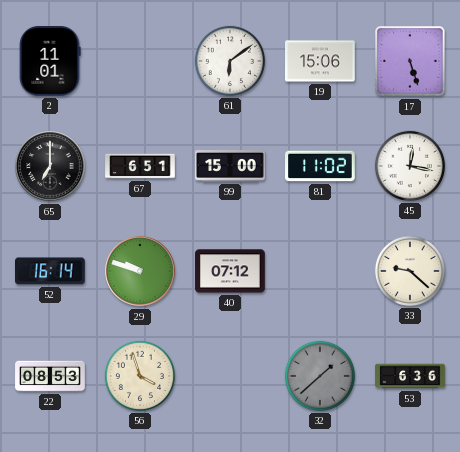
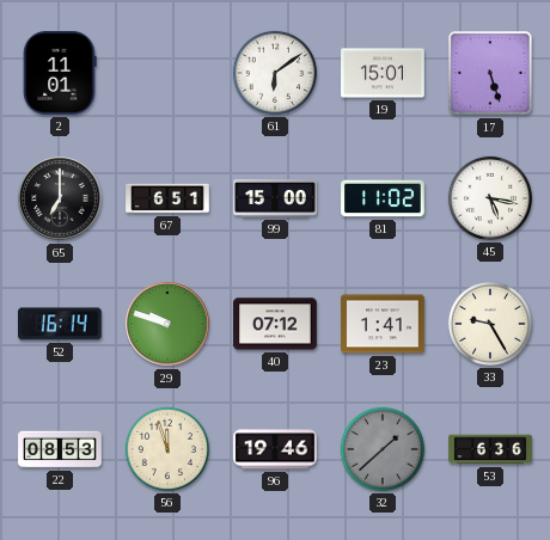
19: 15:06 -> 15:01 (383, 73)
45: 12:17 -> 5:17 (490, 198)
23: none -> 1:41 (383, 324)
33: 9:22 -> 9:25 (490, 324)
56: 3:57 -> 11:57 (167, 449)
96: none -> 19:46 (275, 449)
